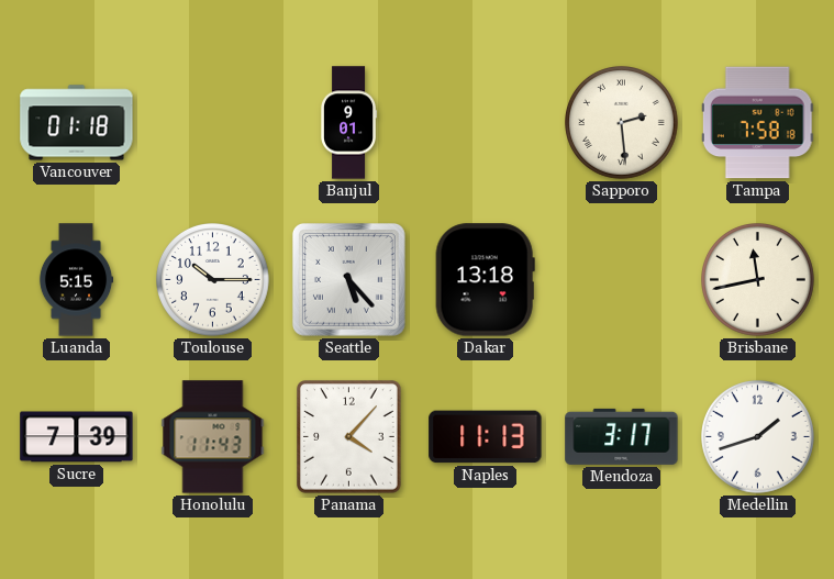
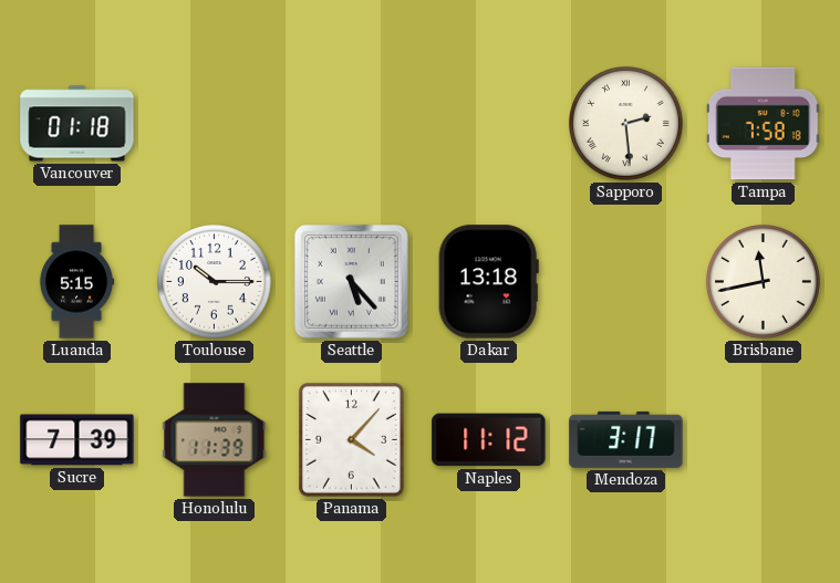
Banjul: 9:01 -> none (349, 123)
Honolulu: 11:43 -> 11:39 (215, 440)
Naples: 11:13 -> 11:12 (489, 440)
Medellin: 1:42 -> none (758, 437)
